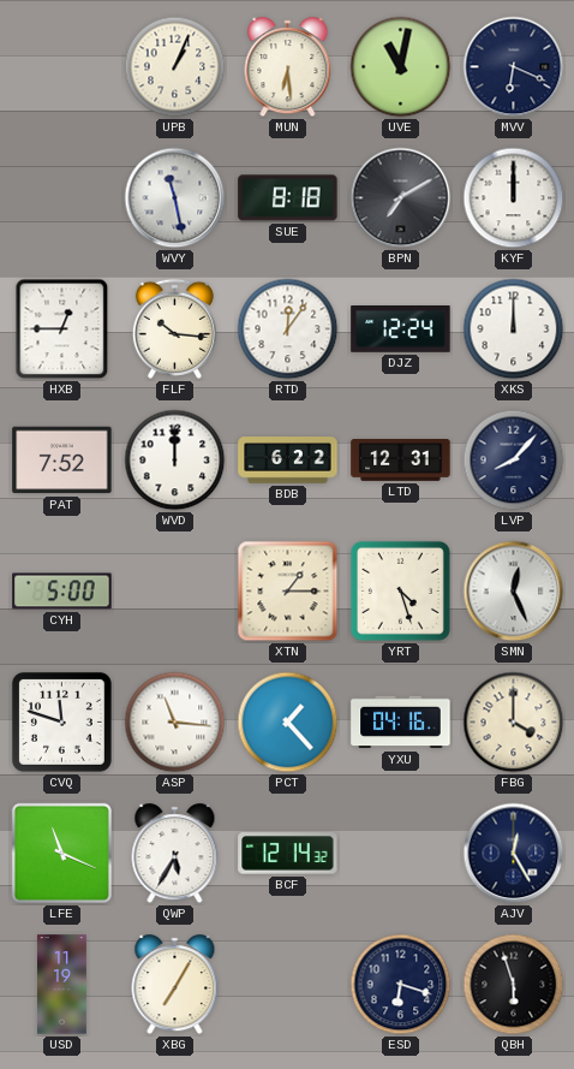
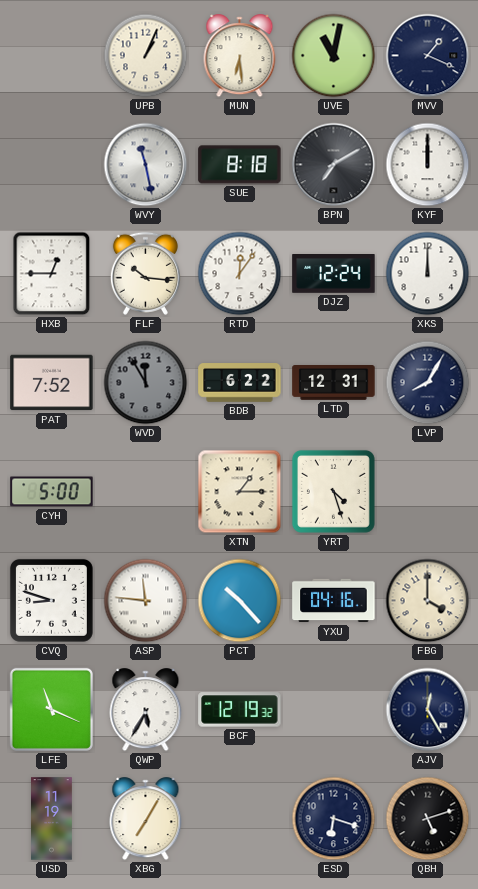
MVV: 6:19 -> 1:19 (428, 56)
WVD: 12:00 -> 11:55 (146, 383)
WVD dial: white -> grey (146, 383)
LVP: 8:07 -> 8:05 (428, 383)
SMN: 12:26 -> none (514, 592)
CVQ: 11:48 -> 8:48 (51, 600)
ASP: 11:16 -> 11:46 (146, 601)
PCT: 1:23 -> 10:23 (240, 601)
BCF: 12:14 -> 12:19 (240, 710)
QBH: 5:57 -> 5:12 (428, 819)
